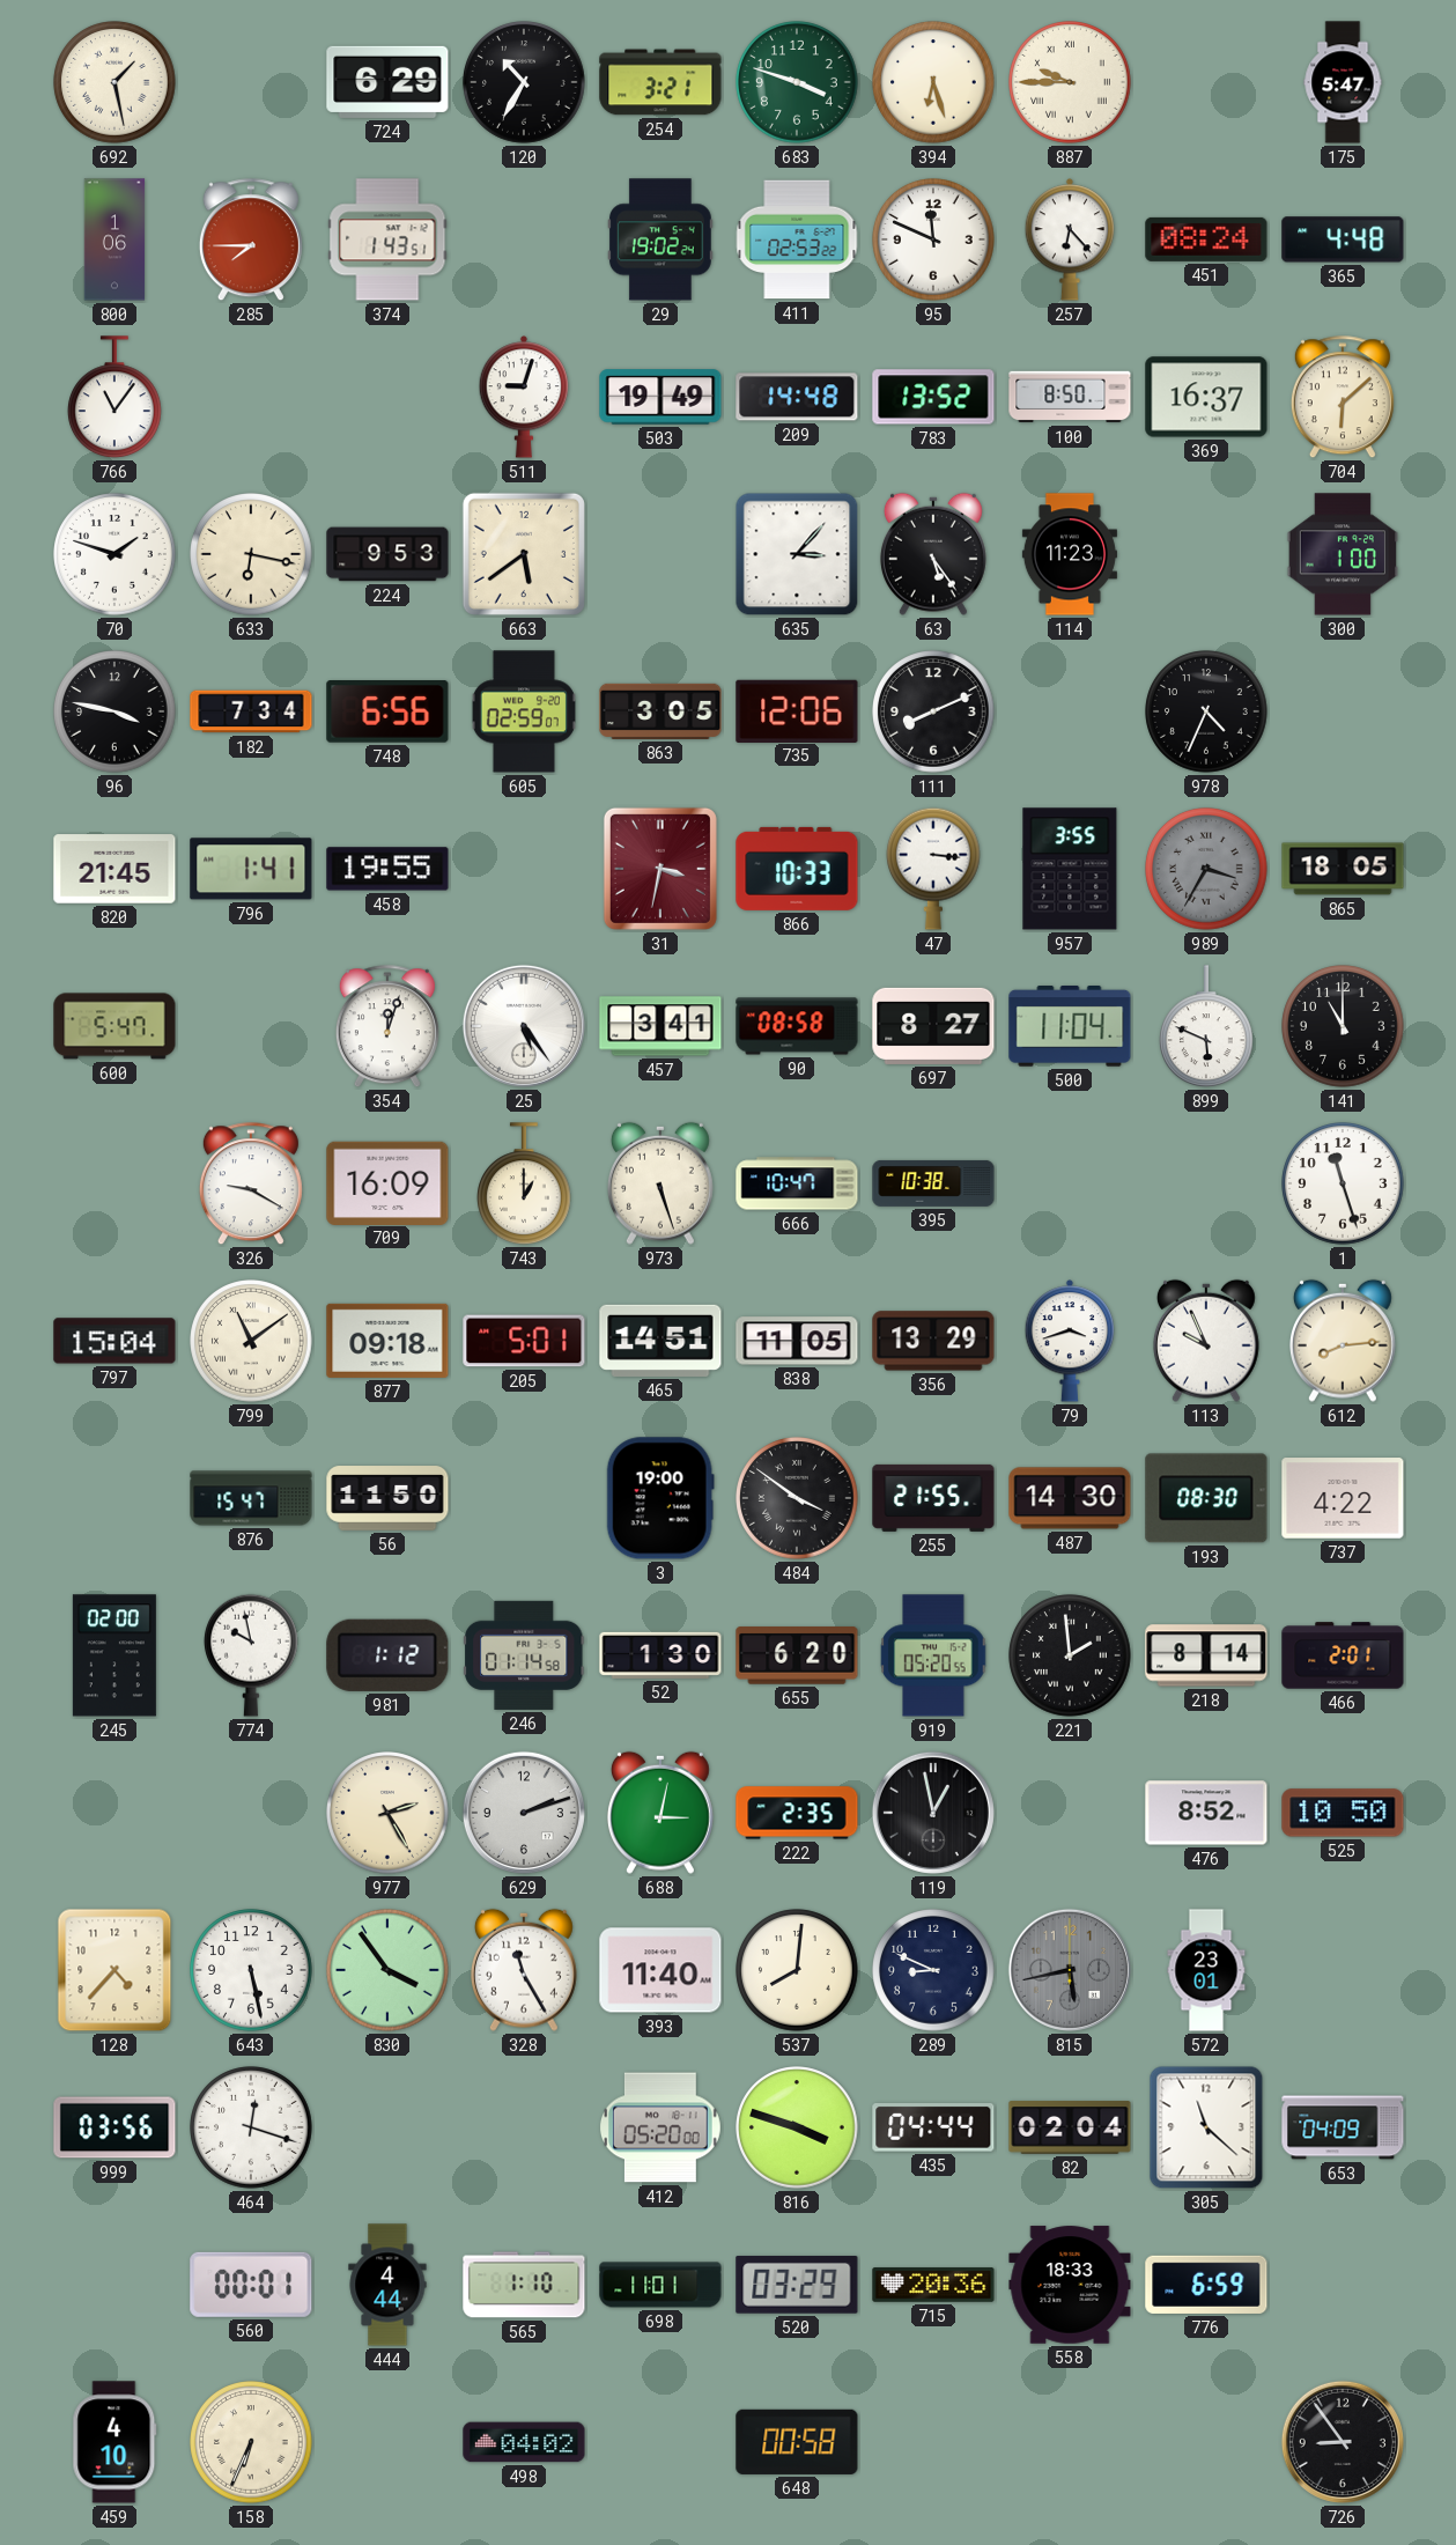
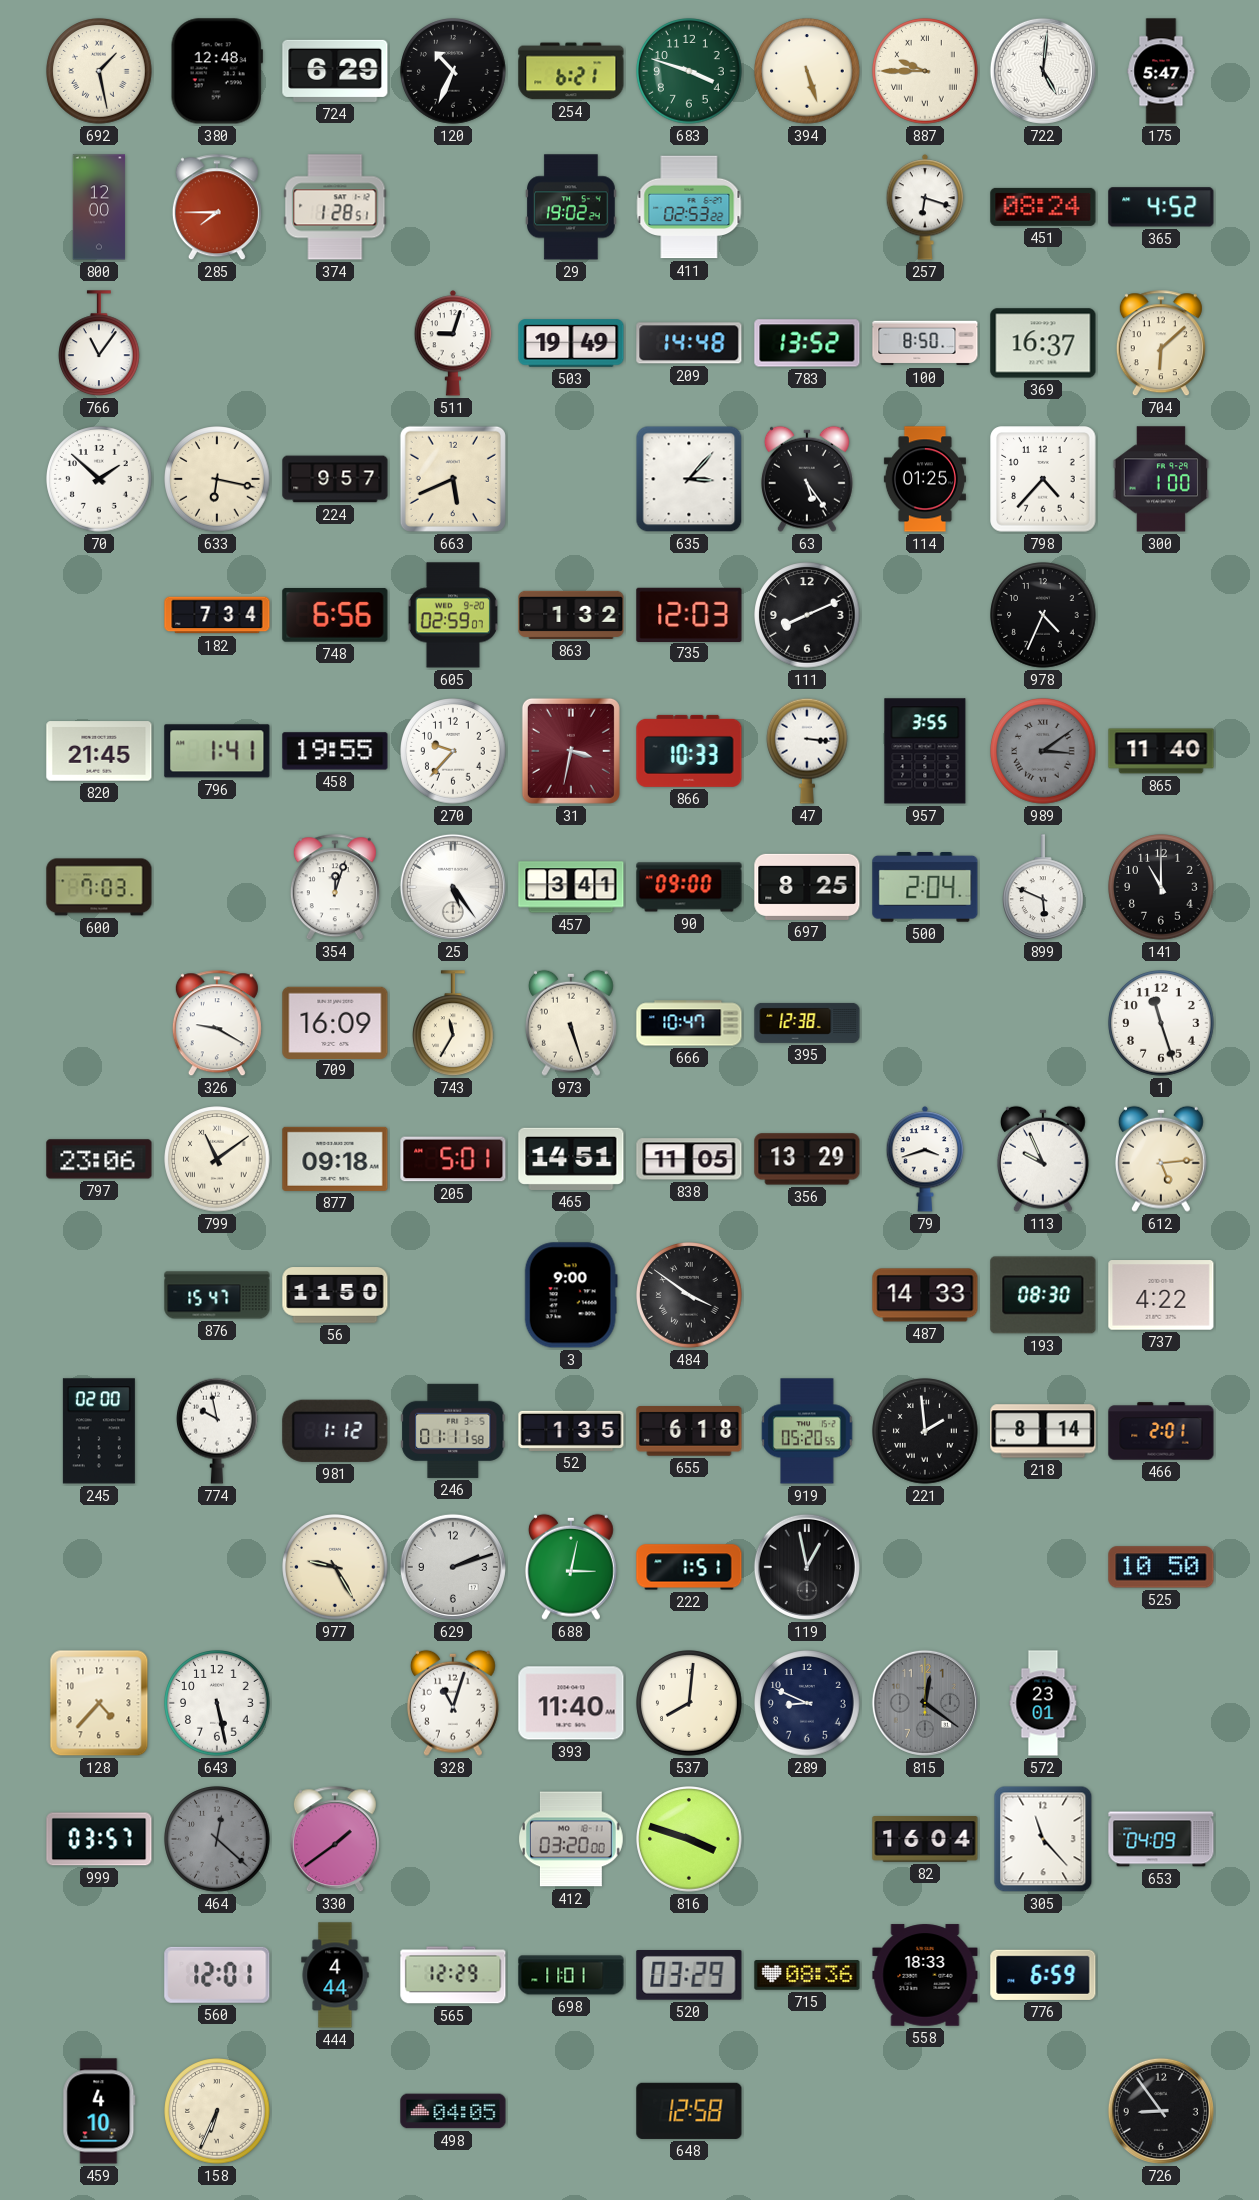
380: none -> 12:48 (217, 71)
120: 10:35 -> 10:34 (453, 71)
254: 3:21 -> 6:21 (571, 71)
394: 6:27 -> 5:27 (807, 71)
722: none -> 5:01 (1043, 71)
800: 1:06 -> 12:00 (99, 207)
374: 1:43 -> 1:28 (335, 207)
95: 11:49 -> none (933, 239)
257: 6:23 -> 6:18 (925, 207)
365: 4:48 -> 4:52 (1161, 207)
70: 1:48 -> 1:52 (99, 479)
224: 9:53 -> 9:57 (335, 479)
663: 5:39 -> 5:41 (453, 479)
114: 11:23 -> 01:25 (925, 479)
798: none -> 4:37 (1043, 479)
96: 3:47 -> none (114, 711)
863: 3:05 -> 1:32 (571, 615)
735: 12:06 -> 12:03 (689, 614)
270: none -> 9:37 (453, 751)
989: 3:35 -> 3:09 (1043, 751)
865: 18:05 -> 11:40 (1161, 751)
600: 5:47 -> 7:03 (99, 887)
90: 08:58 -> 09:00 (689, 887)
697: 8:27 -> 8:25 (807, 887)
500: 11:04 -> 2:04 (925, 888)
743: 1:00 -> 11:35 (454, 1024)
395: 10:38 -> 12:38 (807, 1023)
797: 15:04 -> 23:06 (99, 1159)
612: 8:14 -> 5:14 (1161, 1159)
3: 19:00 -> 9:00 (571, 1295)
255: 21:55 -> none (933, 1498)
487: 14:30 -> 14:33 (925, 1295)
246: 01:14 -> 01:11 (453, 1431)
52: 1:30 -> 1:35 (571, 1431)
655: 6:20 -> 6:18 (689, 1431)
977: 2:25 -> 9:25 (335, 1567)
222: 2:35 -> 1:51 (689, 1567)
476: 8:52 -> none (1206, 1813)
830: 3:54 -> none (387, 1970)
328: 11:25 -> 11:03 (453, 1703)
815: 5:43 -> 12:21 (925, 1703)
999: 03:56 -> 03:57 (99, 1839)
464: 12:18 -> 12:22 (217, 1839)
464 dial: white -> grey (217, 1839)
330: none -> 1:39 (335, 1840)
412: 05:20 -> 03:20 (571, 1839)
435: 04:44 -> none (933, 2129)
82: 02:04 -> 16:04 (925, 1839)
305: 11:22 -> 11:23 (1043, 1839)
560: 00:01 -> 12:01 (217, 1975)
565: 1:10 -> 12:29 (453, 1975)
715: 20:36 -> 08:36 (807, 1975)
498: 04:02 -> 04:05 (453, 2111)
648: 00:58 -> 12:58 (689, 2111)
